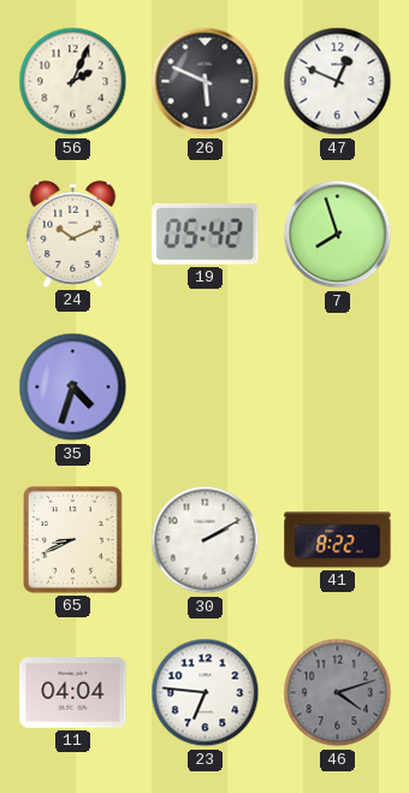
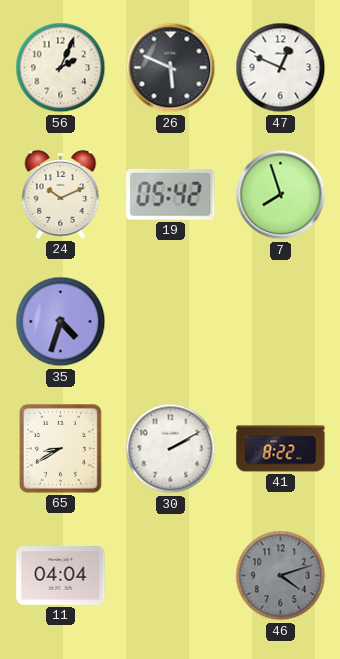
65: 8:41 -> 8:40 (61, 449)
23: 6:46 -> none (206, 693)
